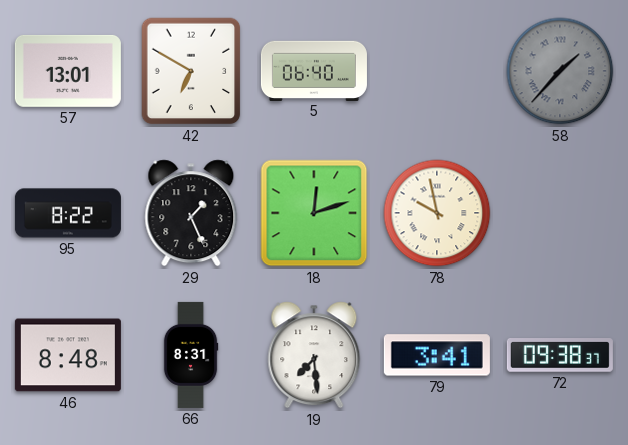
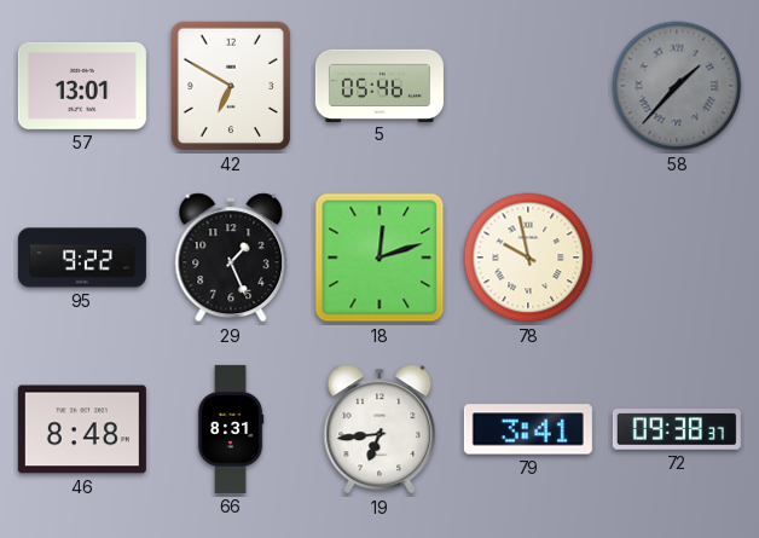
5: 06:40 -> 05:46 (379, 85)
95: 8:22 -> 9:22 (82, 258)
19: 7:29 -> 6:44 (379, 429)
